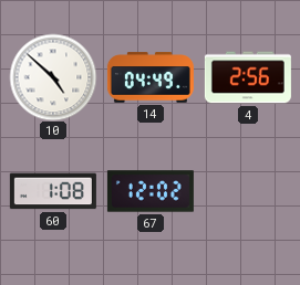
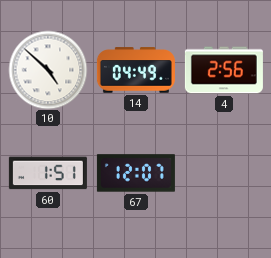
60: 1:08 -> 1:51 (48, 173)
67: 12:02 -> 12:07 (136, 173)
